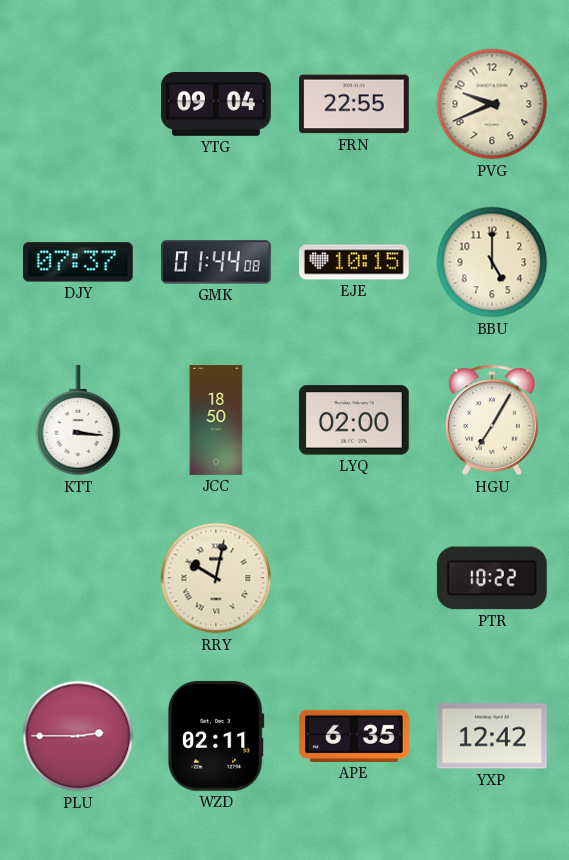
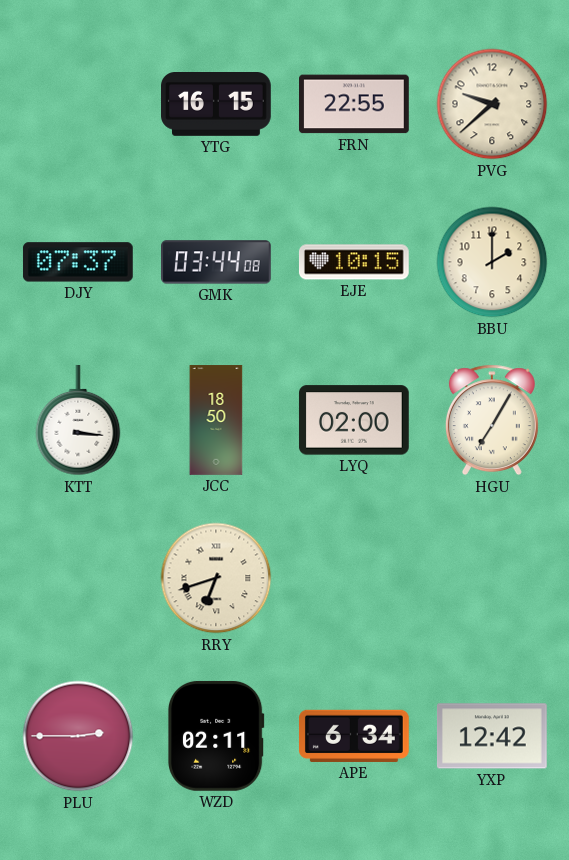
YTG: 09:04 -> 16:15 (217, 105)
PVG: 9:41 -> 9:38 (492, 104)
GMK: 01:44 -> 03:44 (217, 262)
BBU: 5:00 -> 2:00 (492, 262)
RRY: 10:02 -> 6:42 (216, 578)
PTR: 10:22 -> none (492, 578)
APE: 6:35 -> 6:34 (354, 736)
